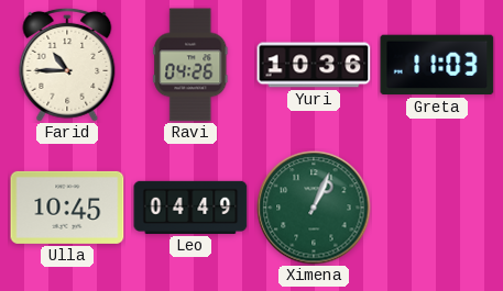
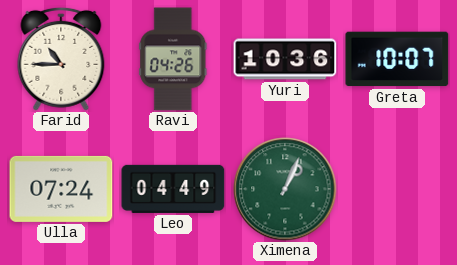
Greta: 11:03 -> 10:07 (397, 59)
Ulla: 10:45 -> 07:24 (61, 189)
